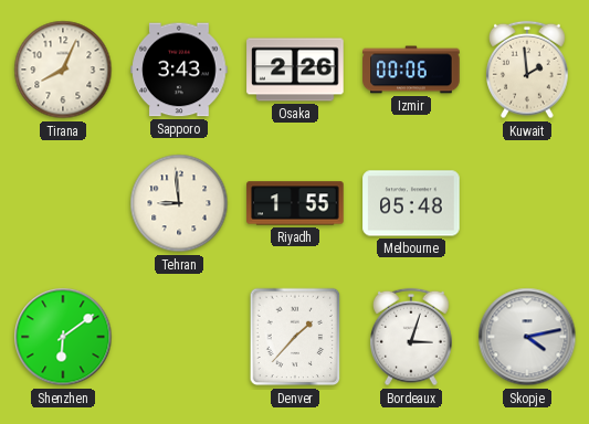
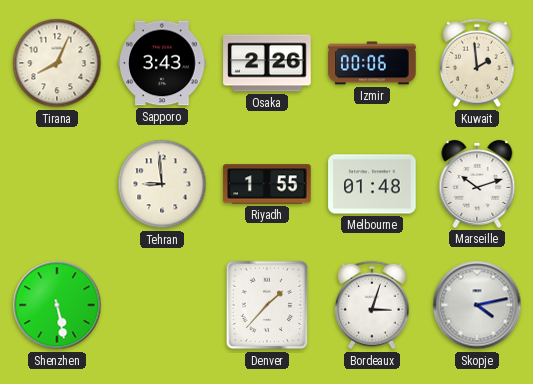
Melbourne: 05:48 -> 01:48 (372, 184)
Marseille: none -> 10:12 (477, 184)
Shenzhen: 6:09 -> 5:28 (57, 305)
